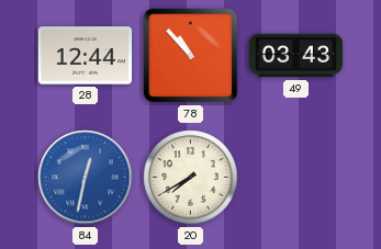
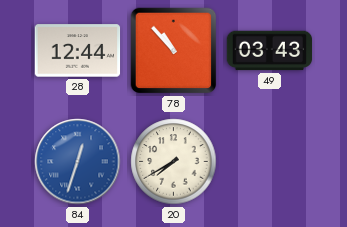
84: 12:32 -> 12:33 (78, 162)
